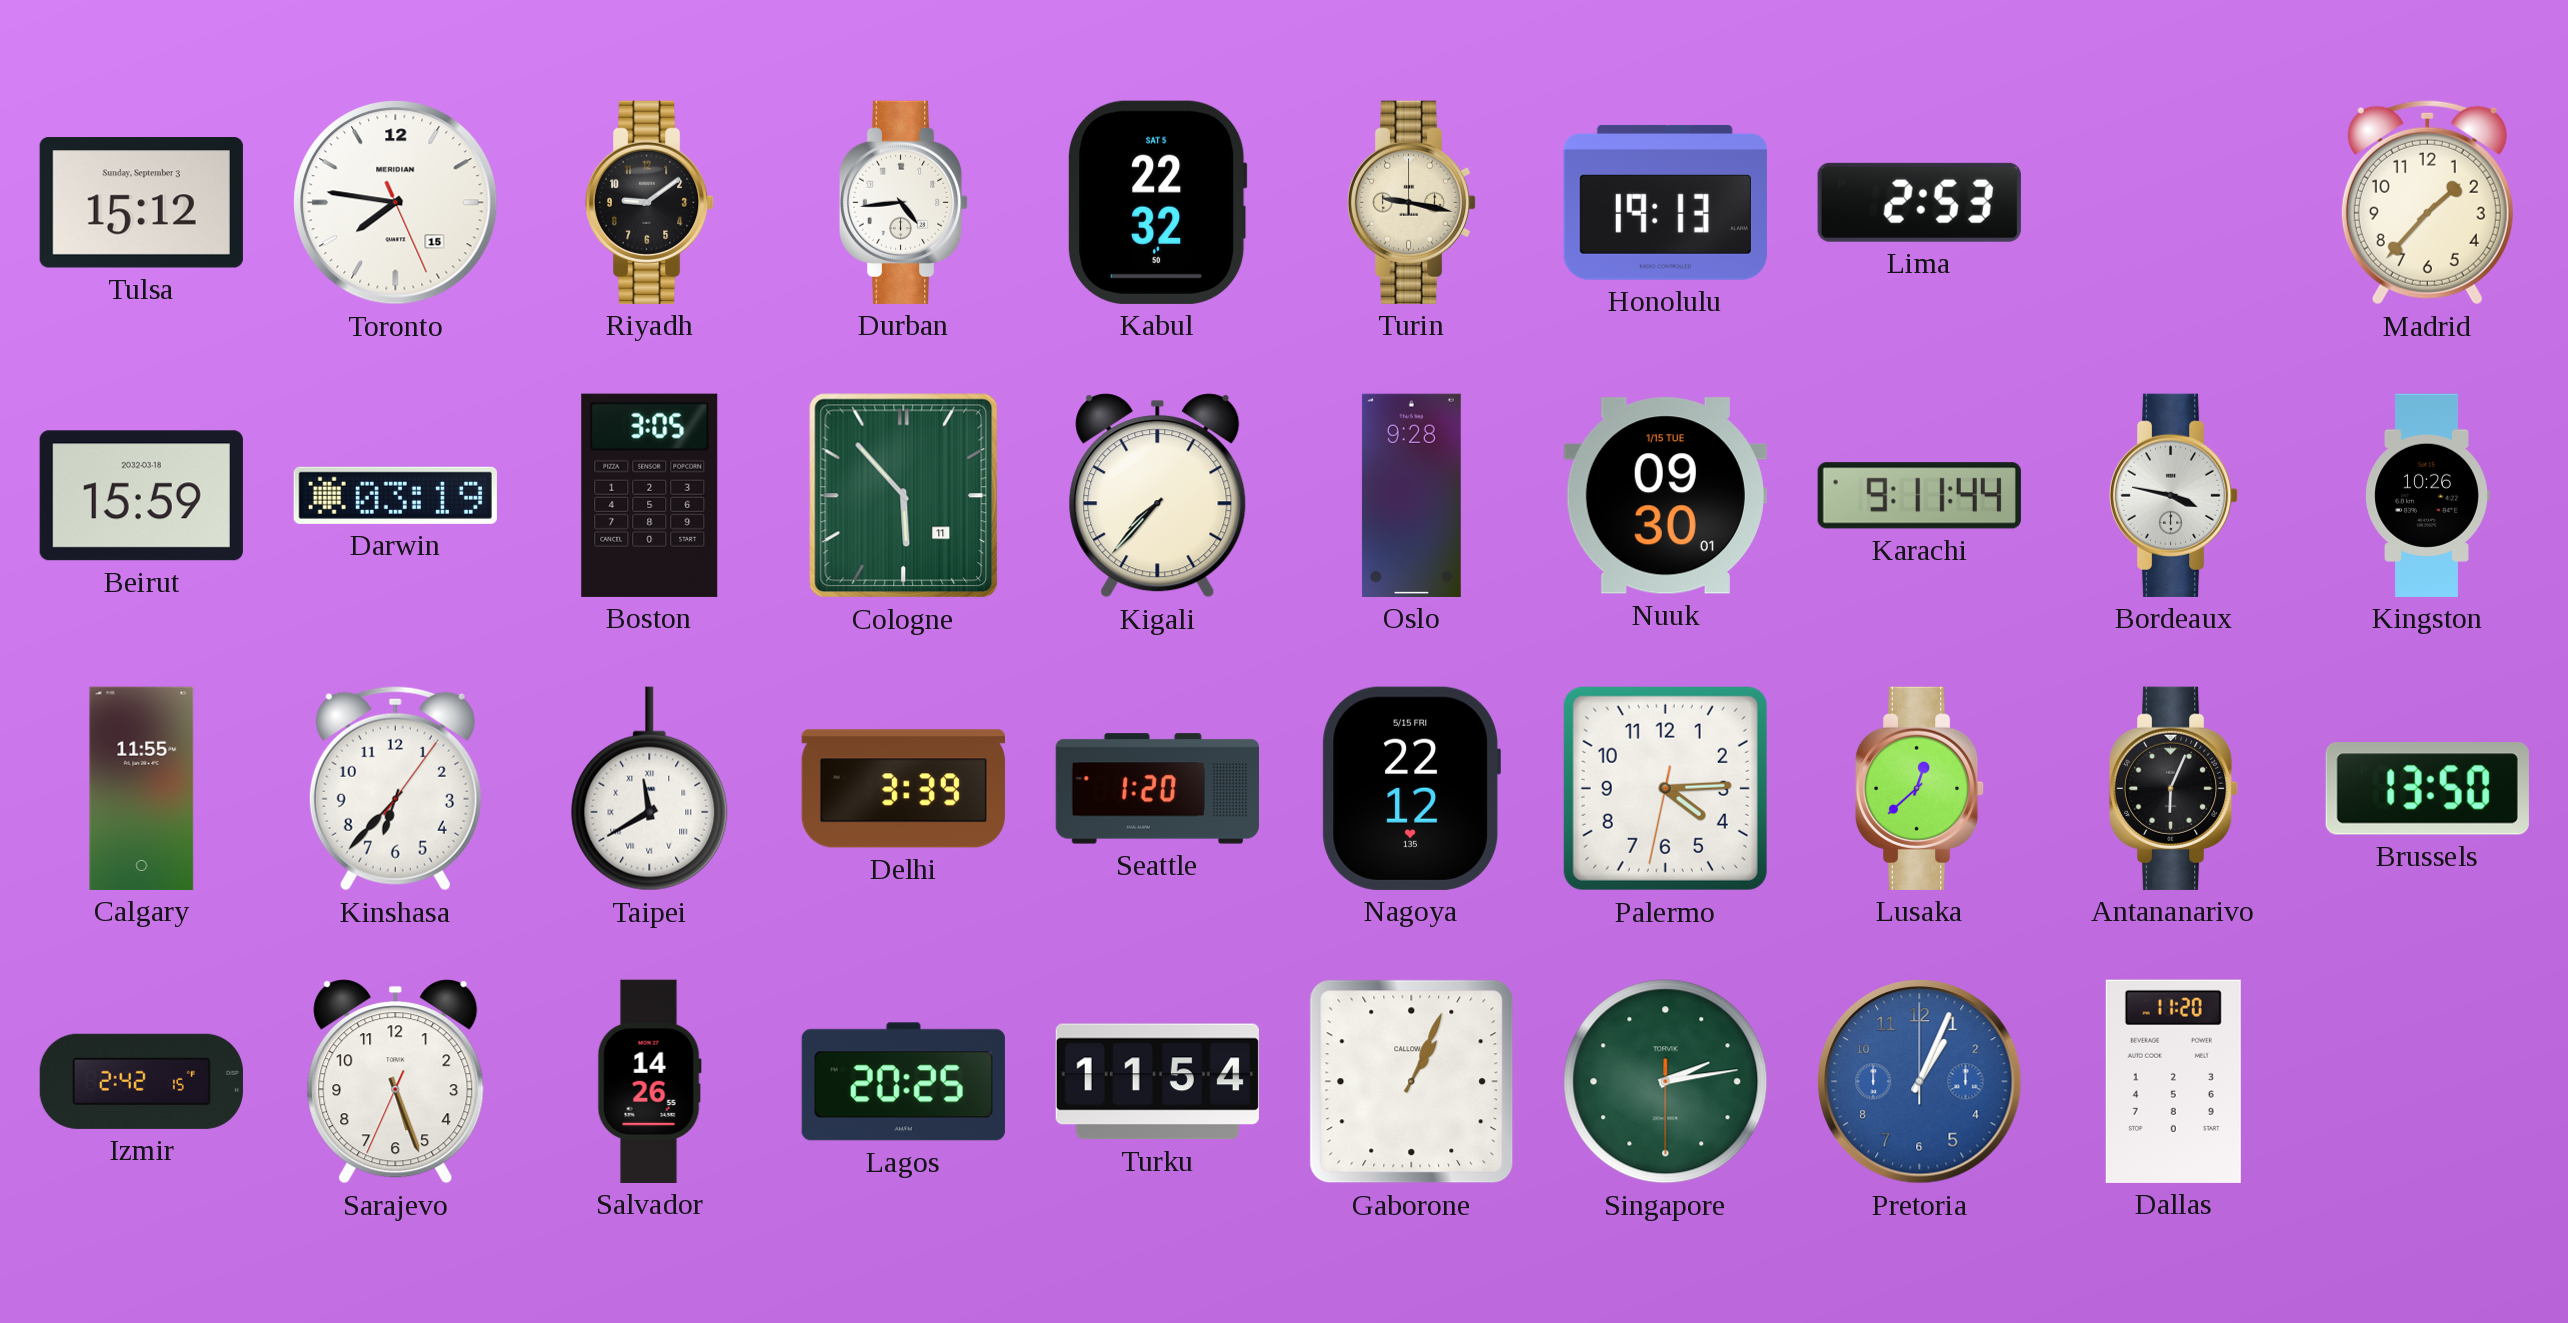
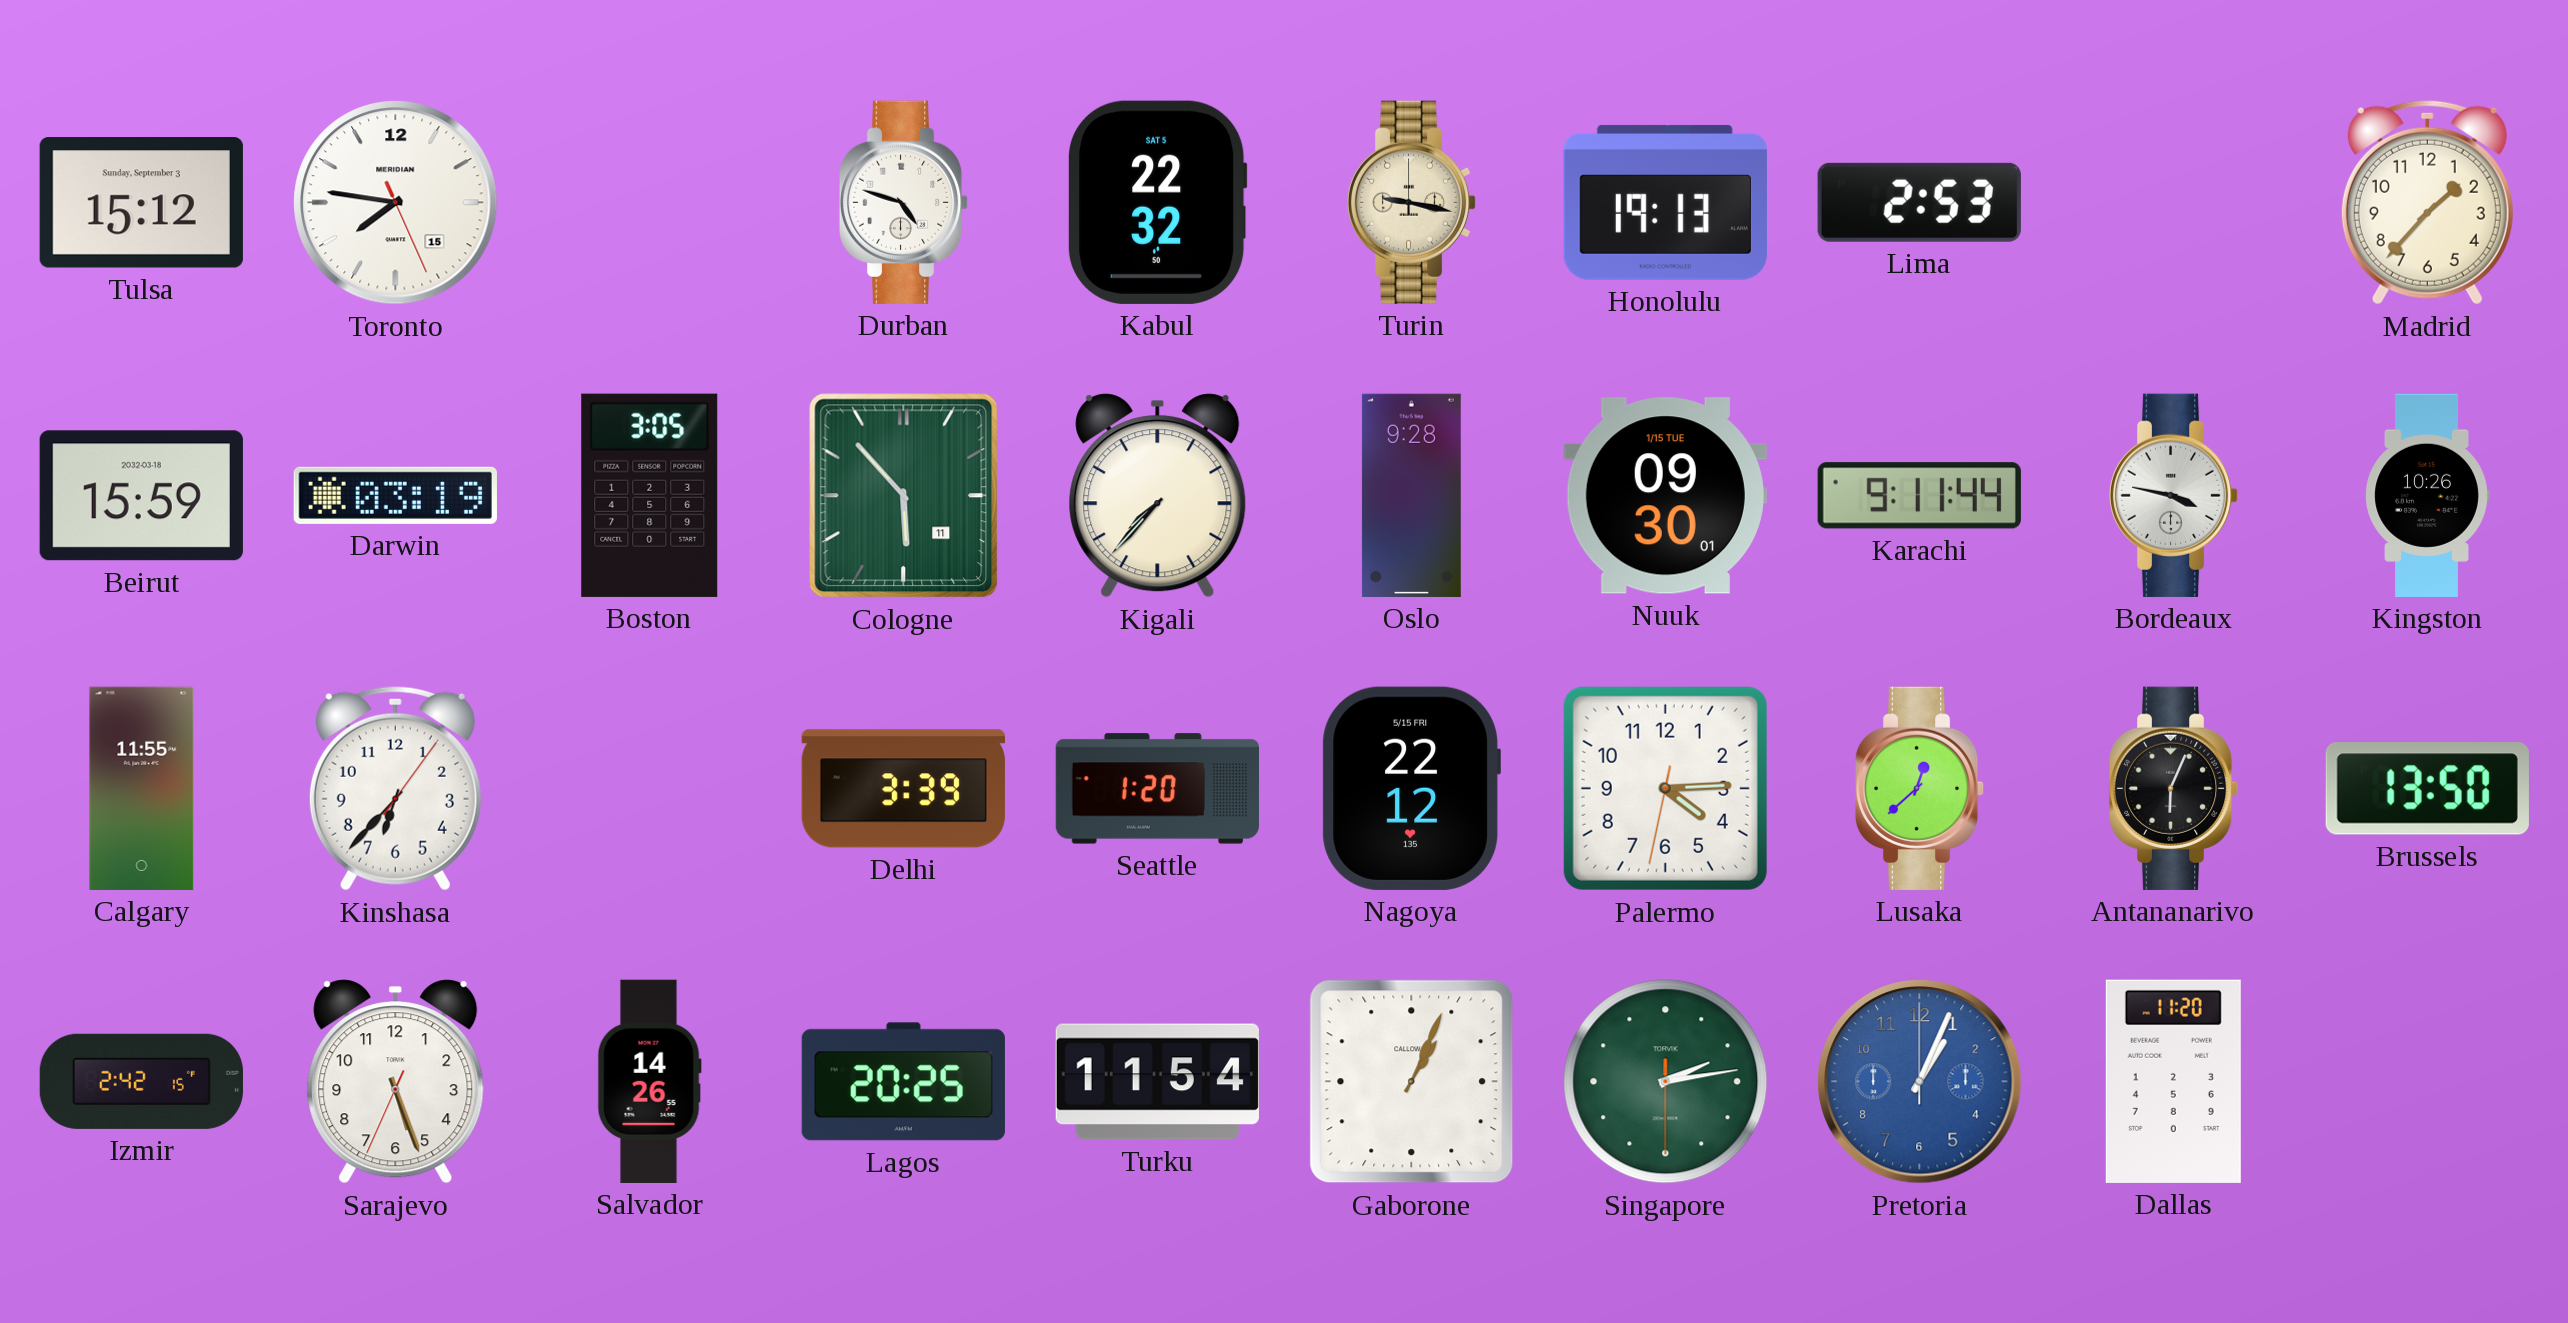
Riyadh: 9:09 -> none (650, 202)
Durban: 4:44 -> 4:48 (904, 202)
Taipei: 11:40 -> none (650, 789)
